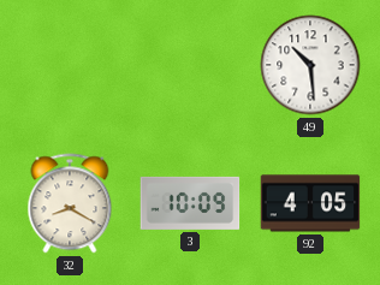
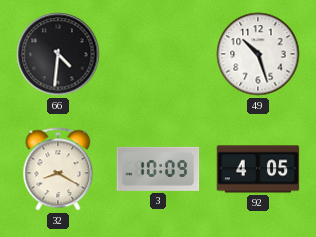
66: none -> 4:31 (58, 54)
49: 10:29 -> 10:27 (258, 54)
